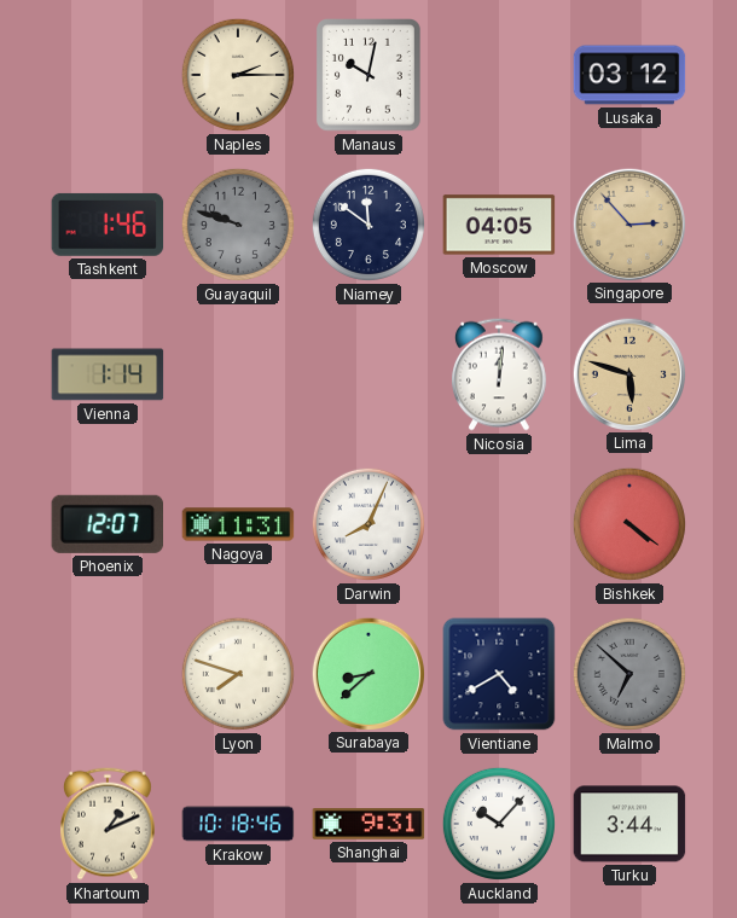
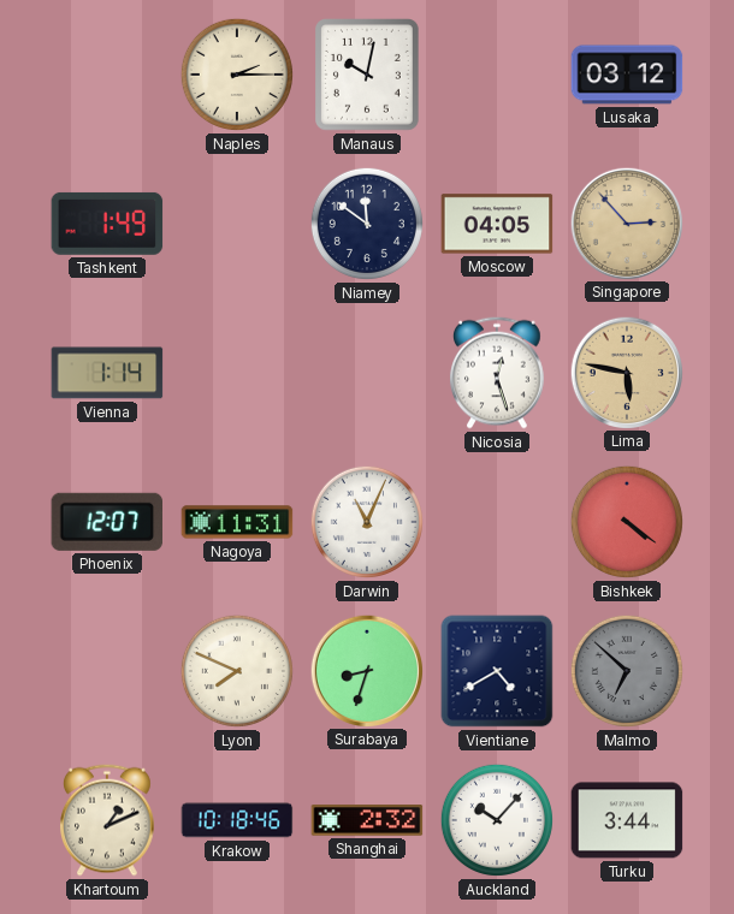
Tashkent: 1:46 -> 1:49 (107, 224)
Guayaquil: 9:48 -> none (238, 225)
Nicosia: 12:01 -> 12:27 (498, 373)
Lima: 5:48 -> 5:47 (626, 372)
Darwin: 8:04 -> 11:04 (367, 522)
Lyon: 7:48 -> 7:49 (237, 671)
Surabaya: 8:38 -> 8:33 (366, 670)
Shanghai: 9:31 -> 2:32 (367, 820)
